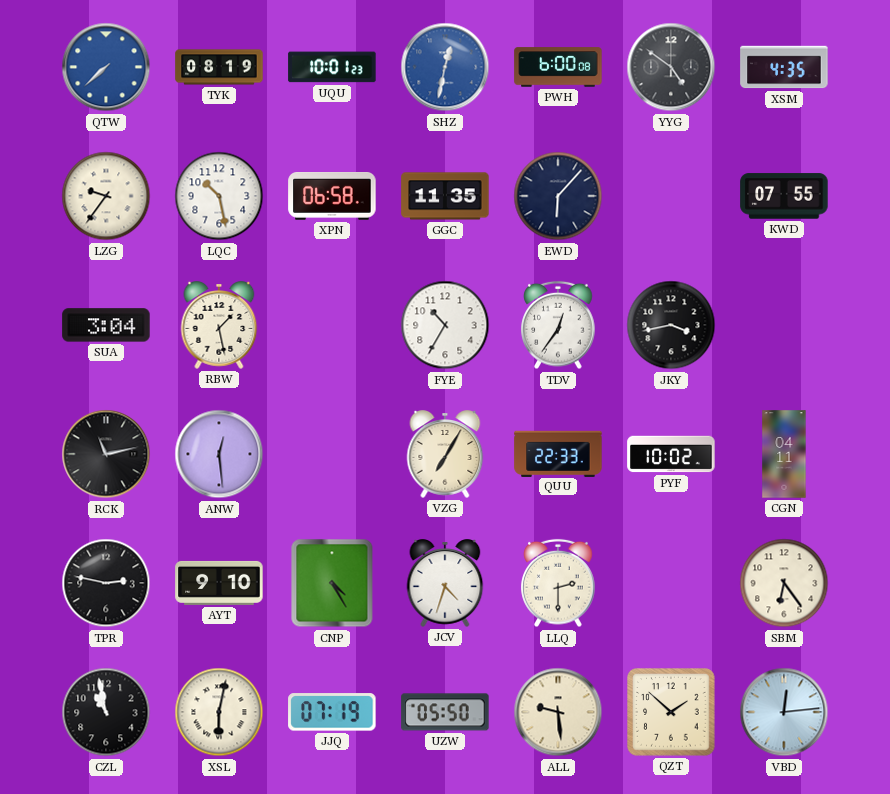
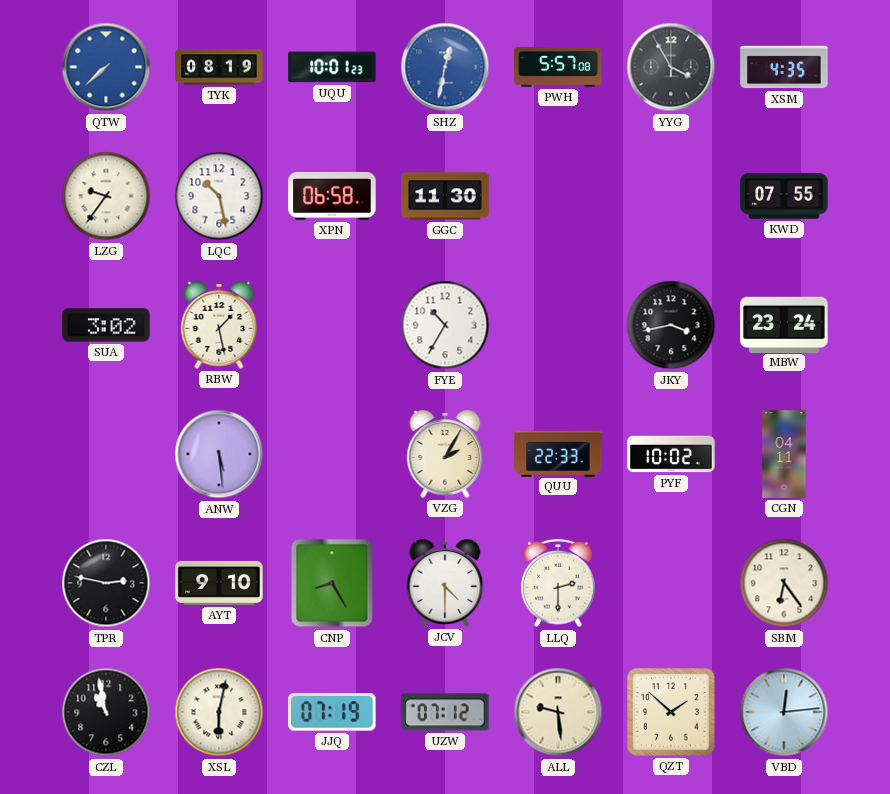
PWH: 6:00 -> 5:57 (558, 67)
YYG: 4:51 -> 3:55 (671, 67)
GGC: 11:35 -> 11:30 (445, 196)
EWD: 6:07 -> none (558, 196)
SUA: 3:04 -> 3:02 (106, 325)
TDV: 12:36 -> none (558, 325)
MBW: none -> 23:24 (784, 324)
RCK: 11:13 -> none (106, 454)
ANW: 12:29 -> 5:29 (219, 454)
VZG: 7:05 -> 2:05 (445, 454)
CNP: 4:25 -> 8:25 (332, 583)
JCV: 4:33 -> 4:30 (445, 583)
UZW: 05:50 -> 07:12 (445, 712)
